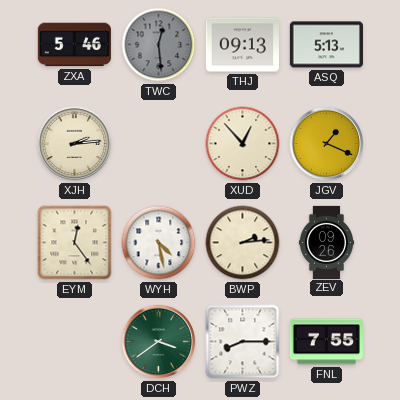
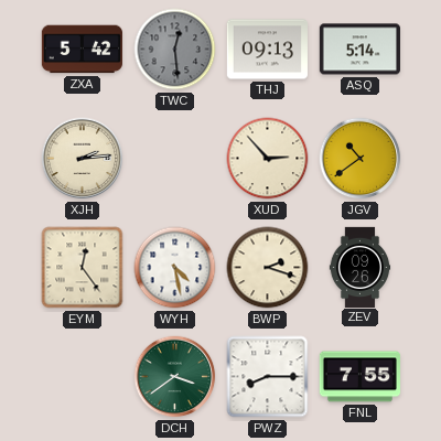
ZXA: 5:46 -> 5:42 (82, 50)
ASQ: 5:13 -> 5:14 (359, 50)
XUD: 12:53 -> 2:53 (268, 159)
JGV: 1:19 -> 10:39 (361, 159)
BWP: 2:14 -> 2:18 (268, 268)
